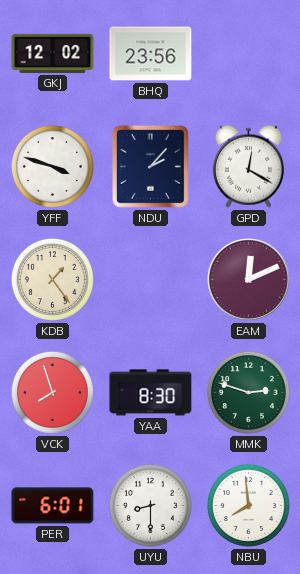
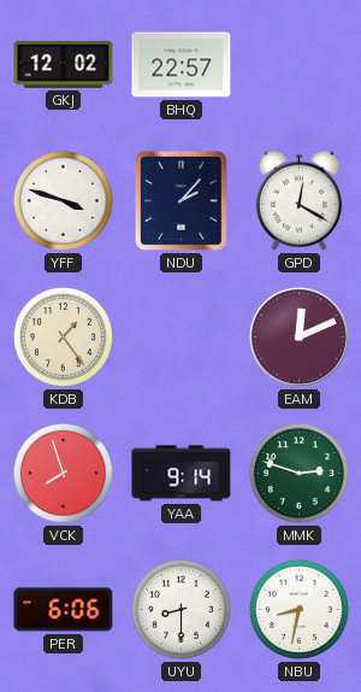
BHQ: 23:56 -> 22:57 (182, 65)
YAA: 8:30 -> 9:14 (182, 474)
PER: 6:01 -> 6:06 (64, 610)
NBU: 7:59 -> 8:32 (298, 609)
